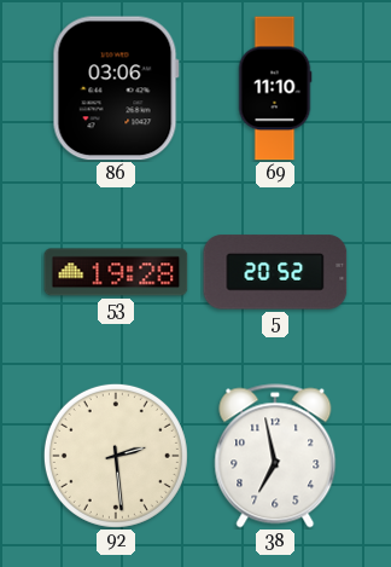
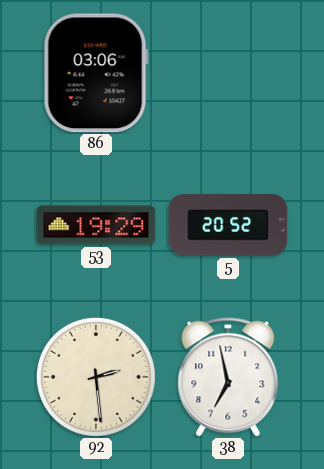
69: 11:10 -> none (275, 88)
53: 19:28 -> 19:29 (96, 225)
